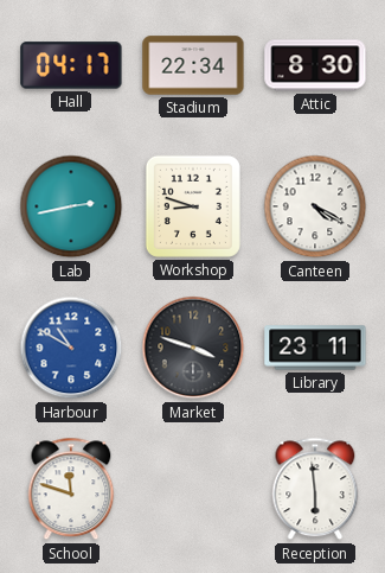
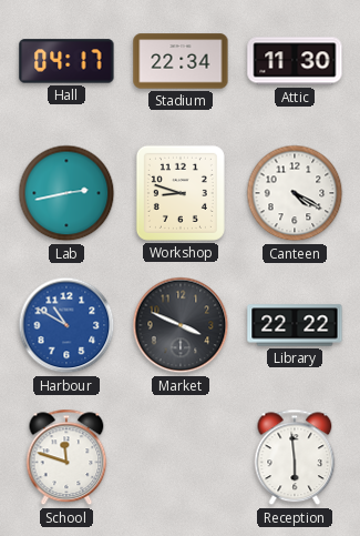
Attic: 8:30 -> 11:30 (295, 61)
Market: 3:48 -> 3:49 (181, 325)
Library: 23:11 -> 22:22 (295, 325)
